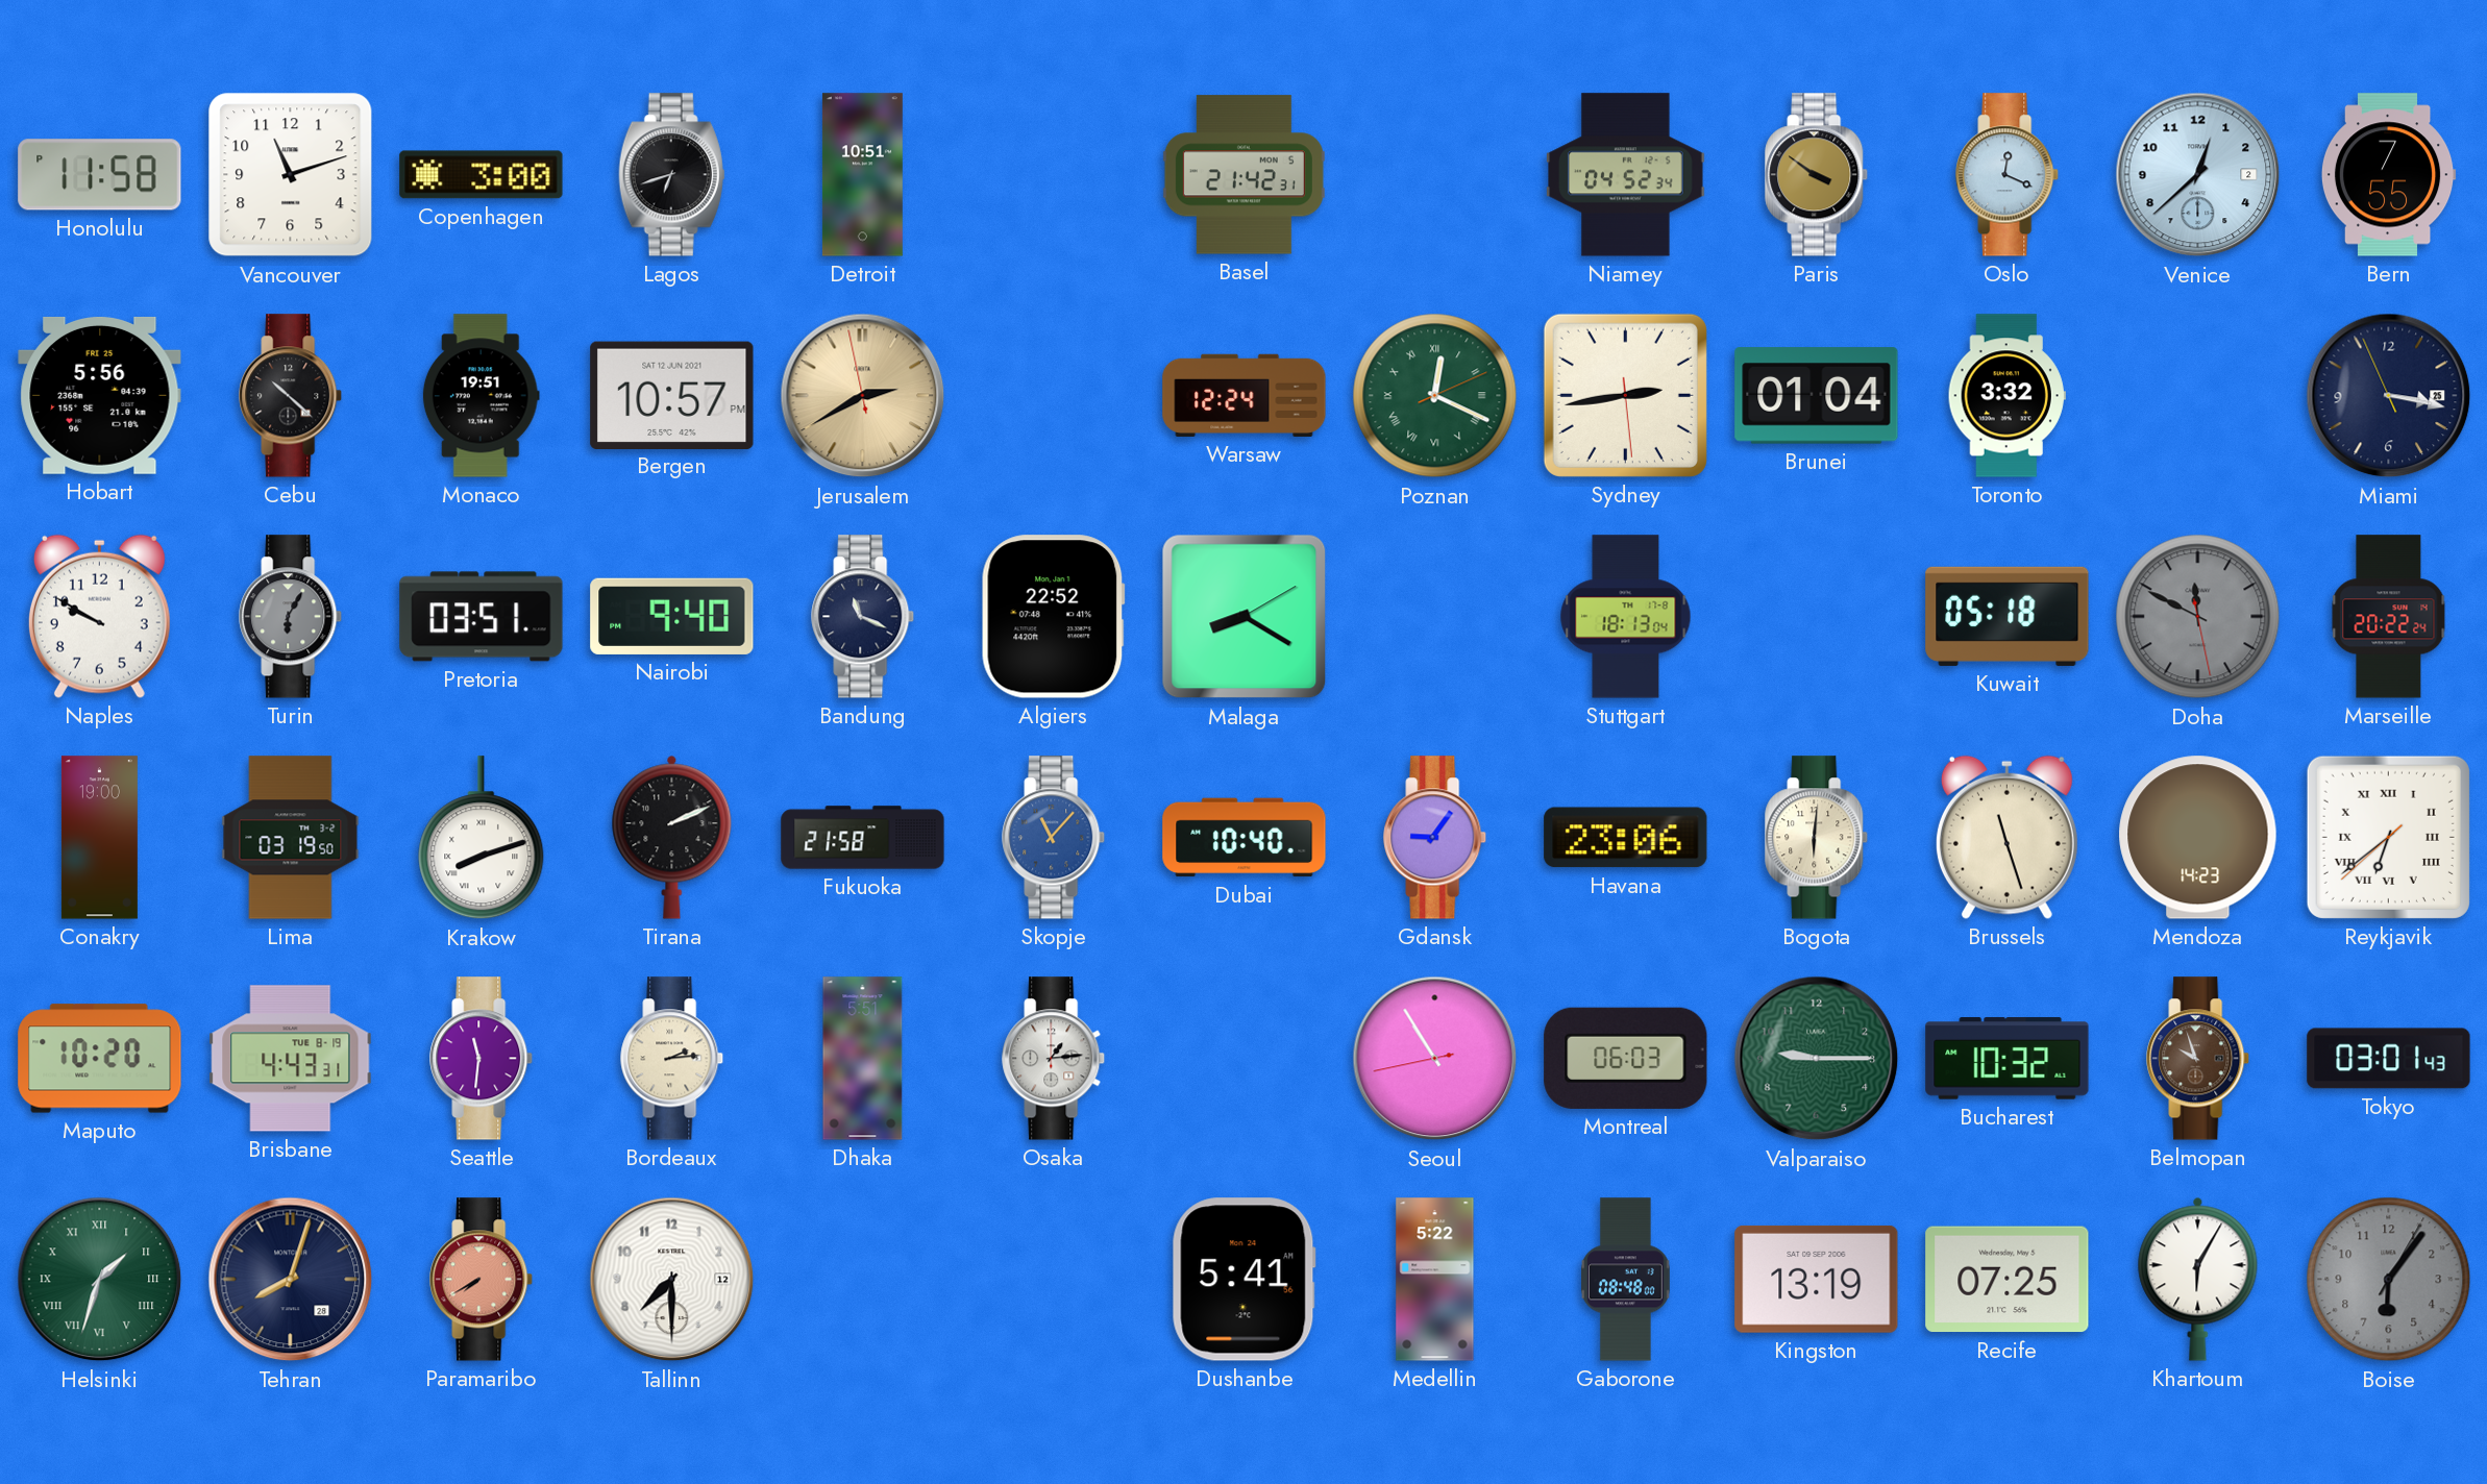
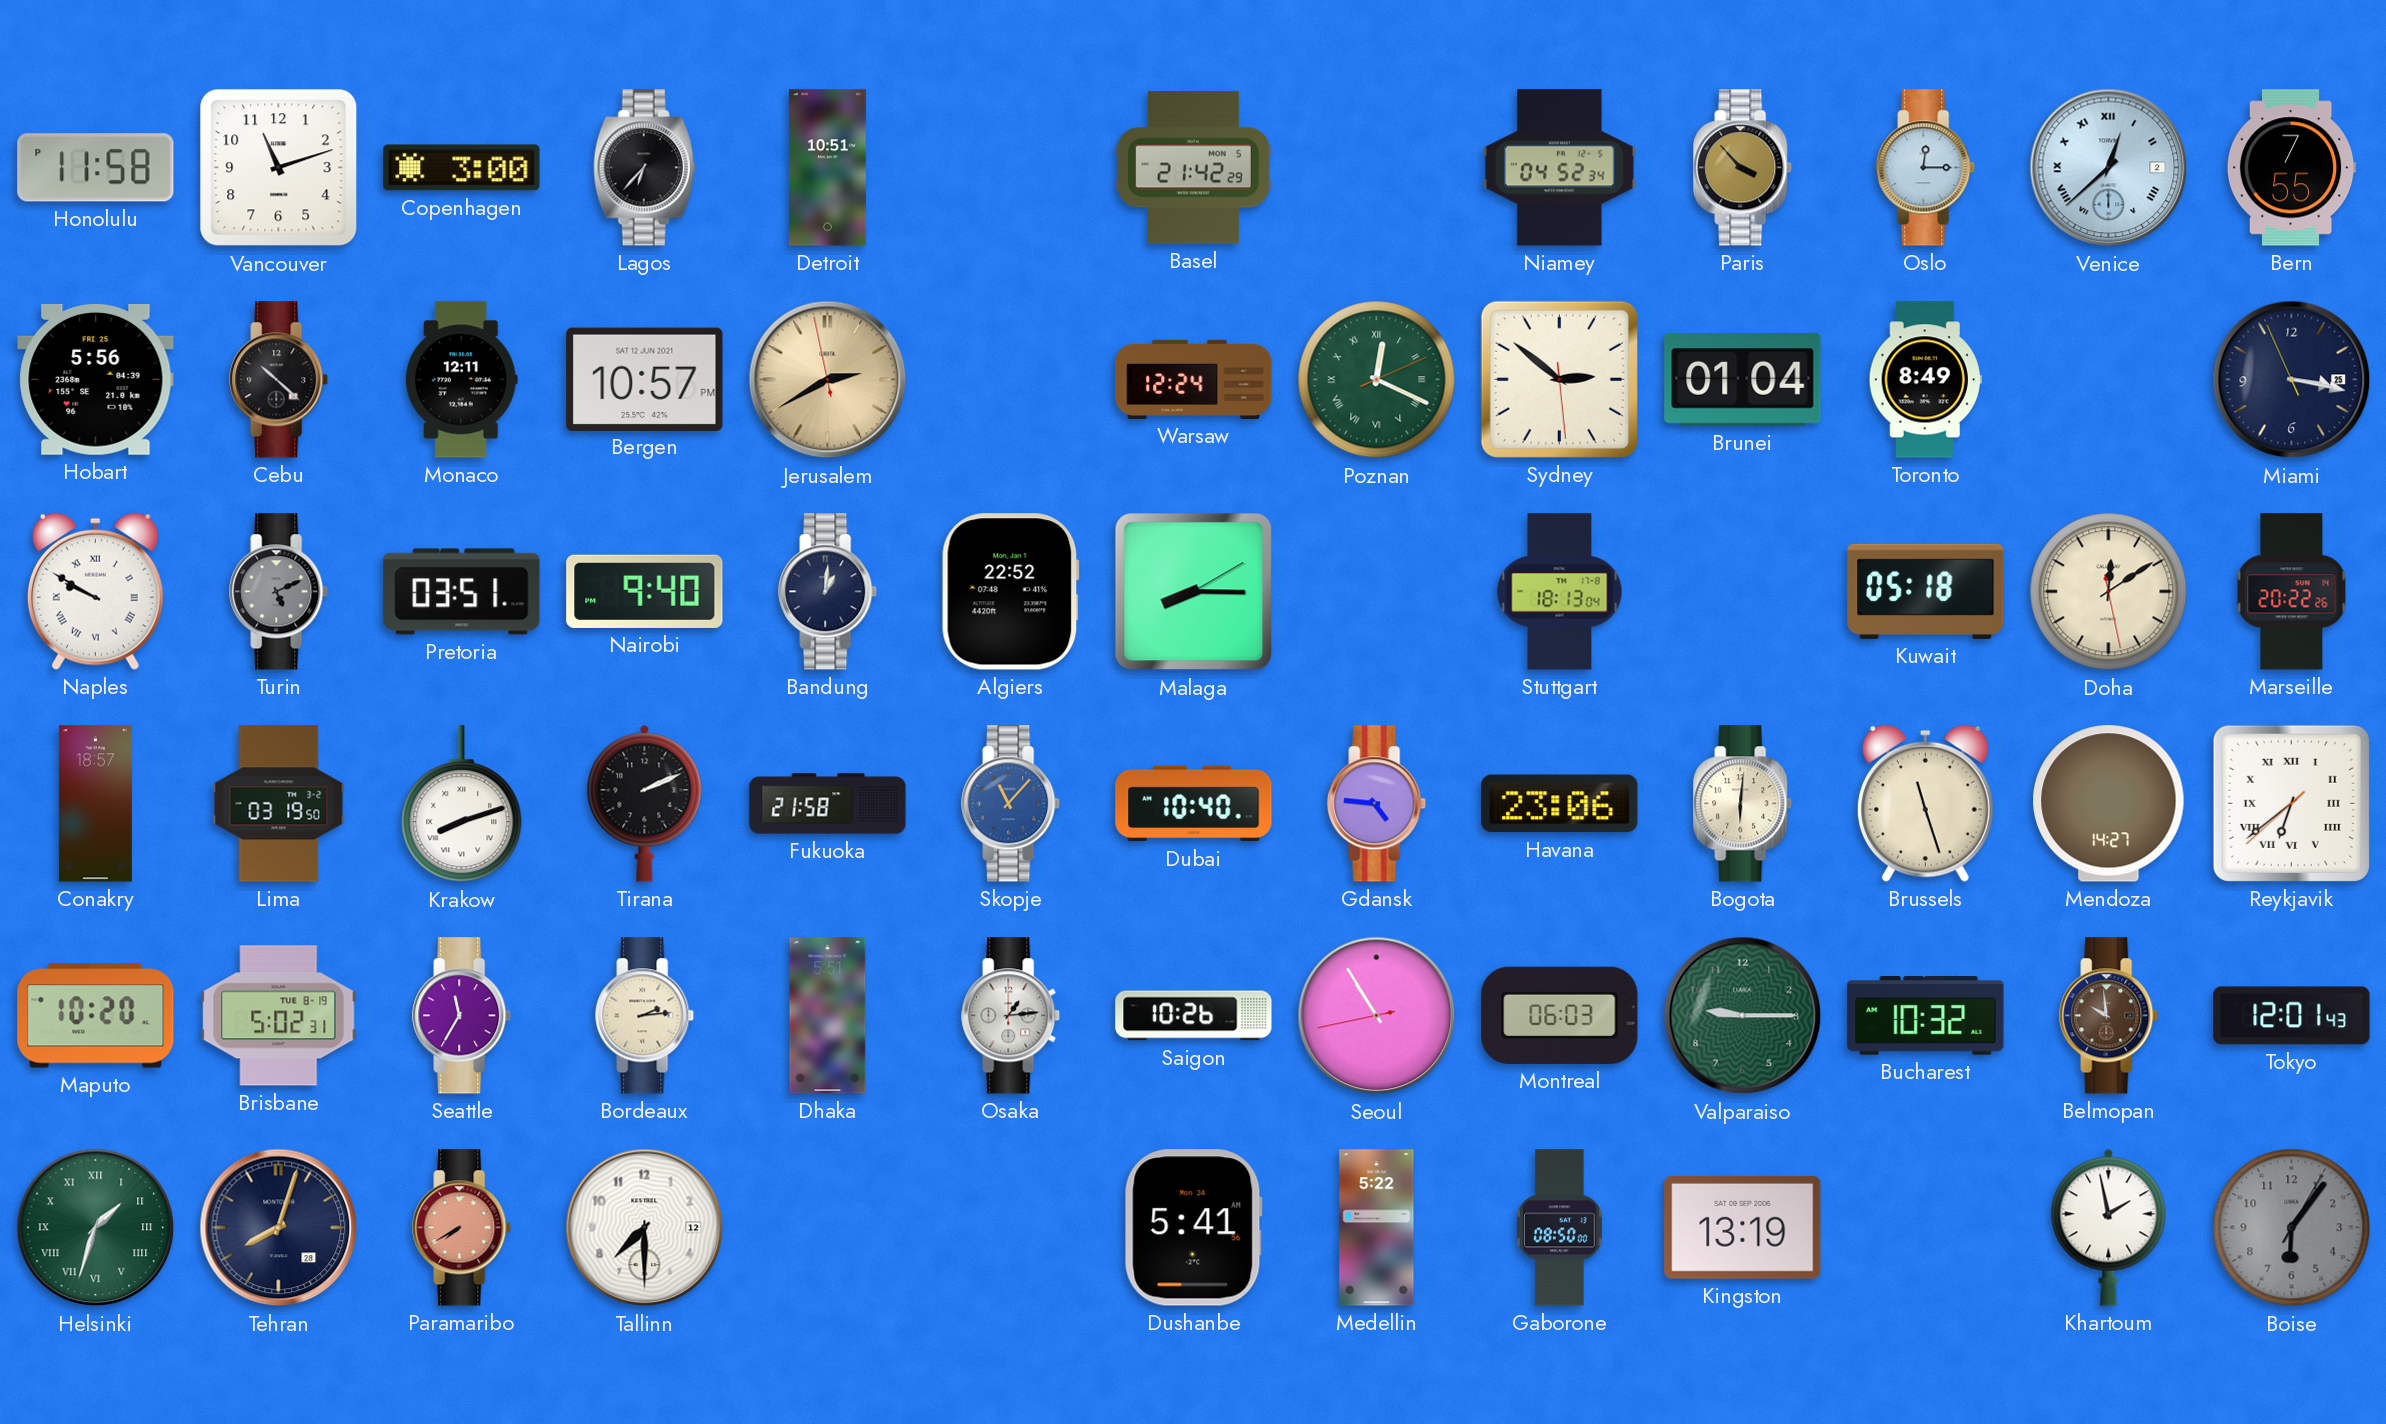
Lagos: 6:42 -> 6:37 (645, 168)
Basel: 21:42:31 -> 21:42:29 (1193, 168)
Paris: 3:51 -> 3:53 (1743, 168)
Oslo: 12:19 -> 12:15 (1926, 168)
Venice numerals: Arabic -> Roman (2109, 168)
Monaco: 19:51 -> 12:11 (461, 380)
Sydney: 2:43 -> 2:51 (1559, 379)
Toronto: 3:32 -> 8:49 (1925, 380)
Naples numerals: Arabic -> Roman (95, 591)
Turin: 6:05 -> 5:11 (279, 592)
Bandung: 11:19 -> 1:01 (828, 592)
Malaga: 8:20 -> 8:15 (1194, 592)
Doha: 11:49 -> 12:09 (2109, 592)
Doha dial: grey -> cream (2109, 592)
Marseille: 20:22:24 -> 20:22:26 (2292, 592)
Conakry: 19:00 -> 18:57 (95, 804)
Gdansk: 9:06 -> 4:46 (1377, 804)
Mendoza: 14:23 -> 14:27 (2109, 804)
Brisbane: 4:43 -> 5:02 (279, 1016)
Seattle: 11:31 -> 11:35 (462, 1016)
Saigon: none -> 10:26 (1194, 1016)
Belmopan: 9:57 -> 9:59 (2109, 1016)
Tokyo: 03:01 -> 12:01 (2292, 1016)
Gaborone: 08:48 -> 08:50 (1560, 1228)
Recife: 07:25 -> none (2008, 1280)
Khartoum: 6:05 -> 1:58 (2109, 1227)
